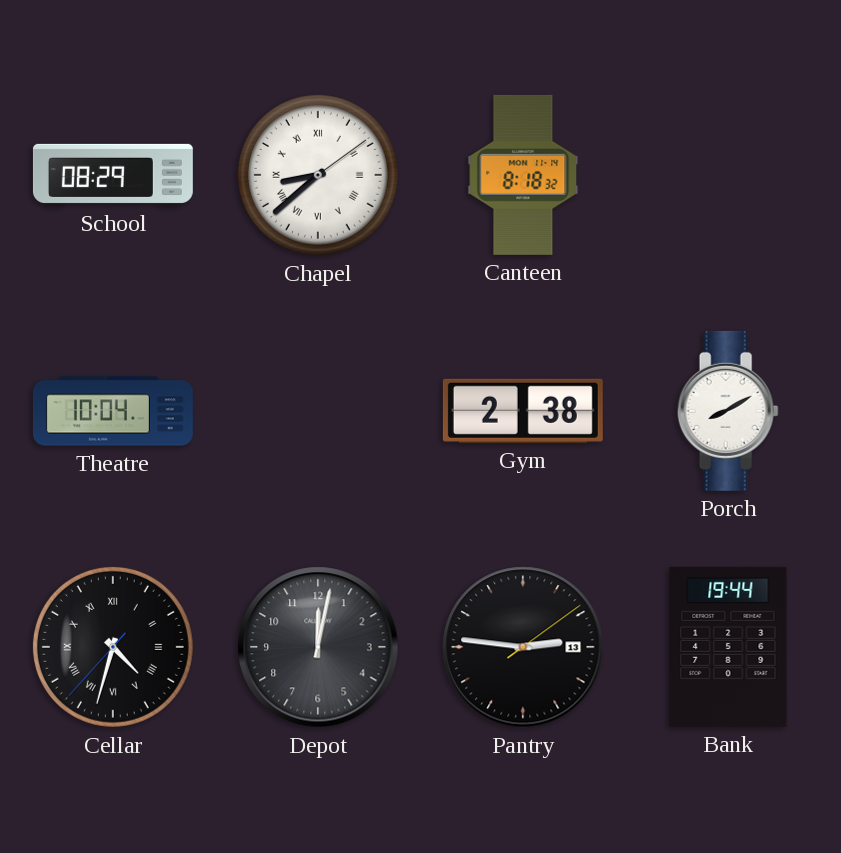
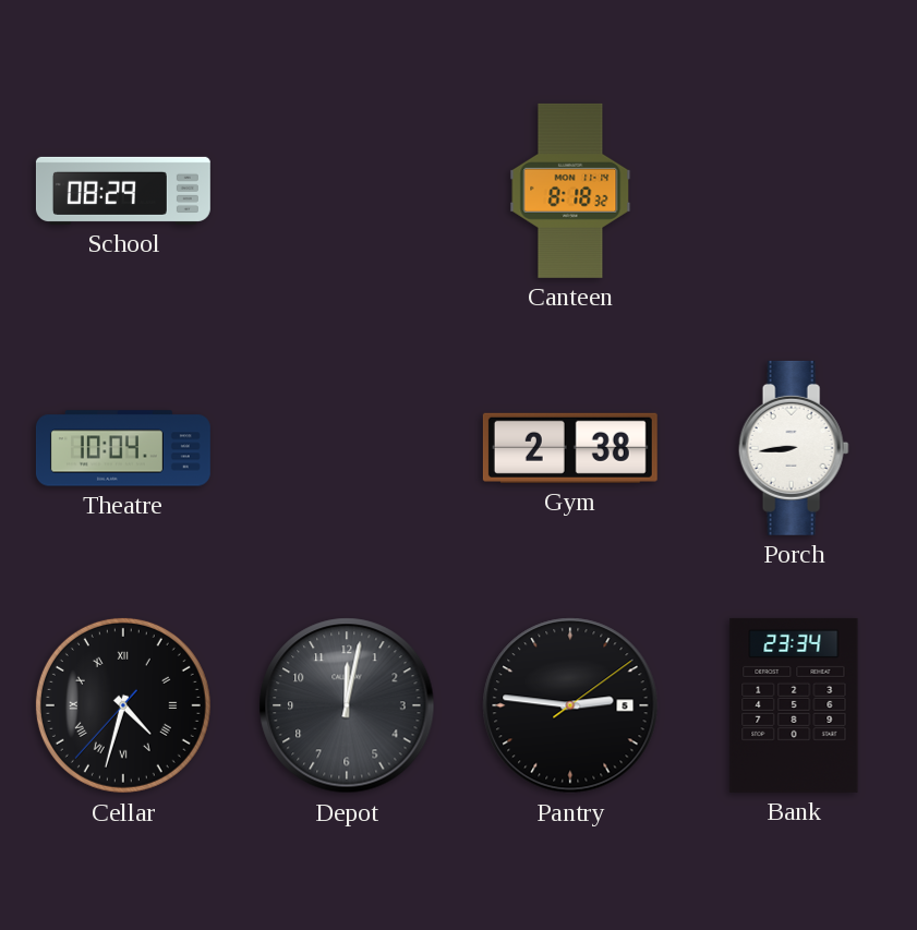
Chapel: 8:38 -> none (318, 175)
Porch: 8:10 -> 8:44 (794, 448)
Pantry date: 13 -> 5 (570, 705)
Bank: 19:44 -> 23:34 (794, 705)
